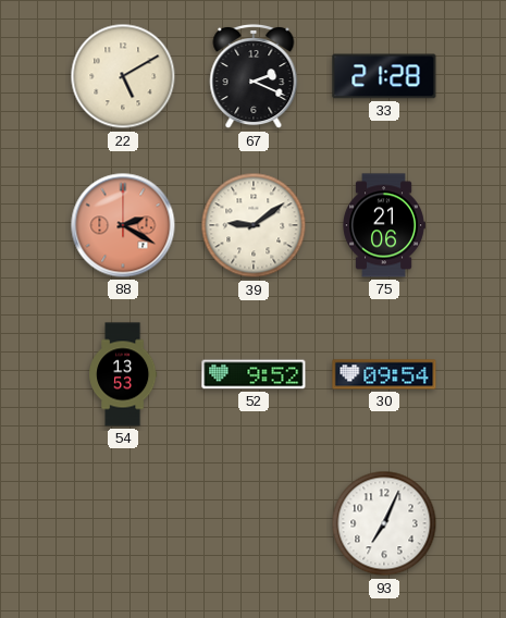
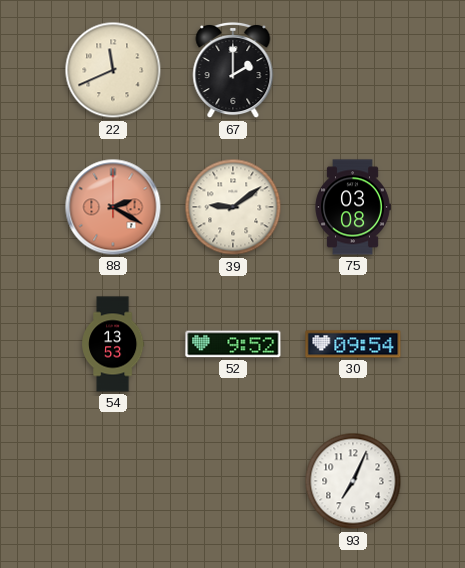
22: 5:10 -> 11:41 (113, 70)
67: 2:19 -> 2:00 (233, 70)
33: 21:28 -> none (384, 76)
75: 21:06 -> 03:08 (353, 207)
